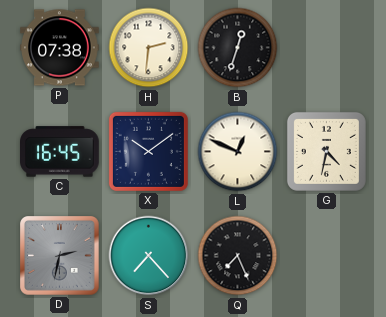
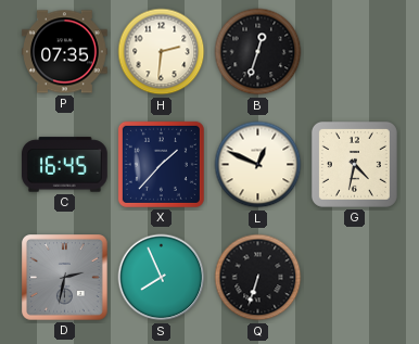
P: 07:38 -> 07:35 (65, 52)
X: 10:09 -> 1:37 (161, 164)
S: 7:23 -> 7:56 (162, 278)
Q: 7:26 -> 6:33 (258, 278)
